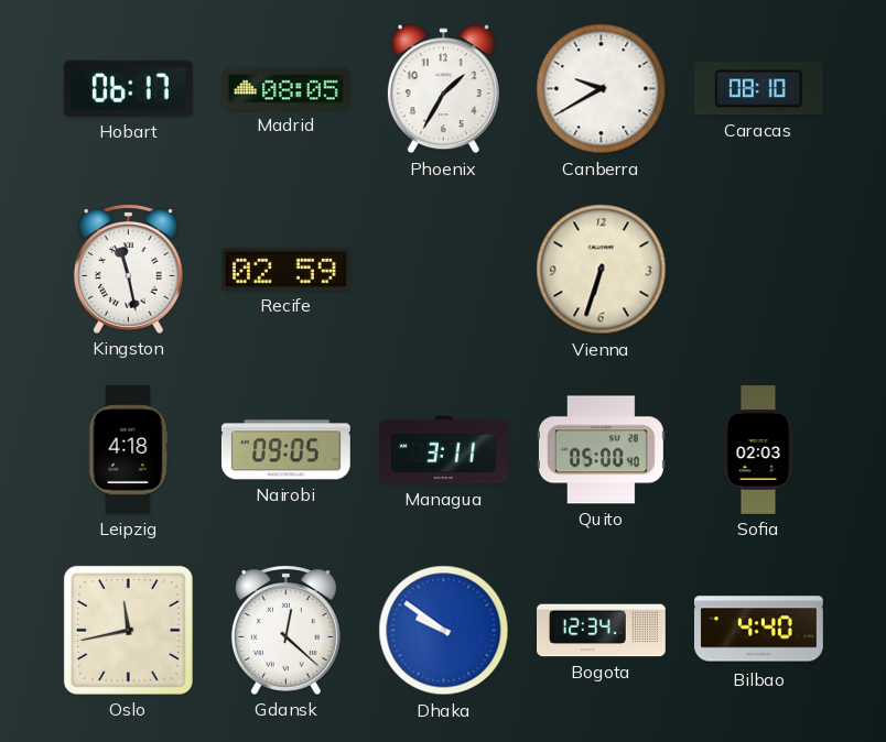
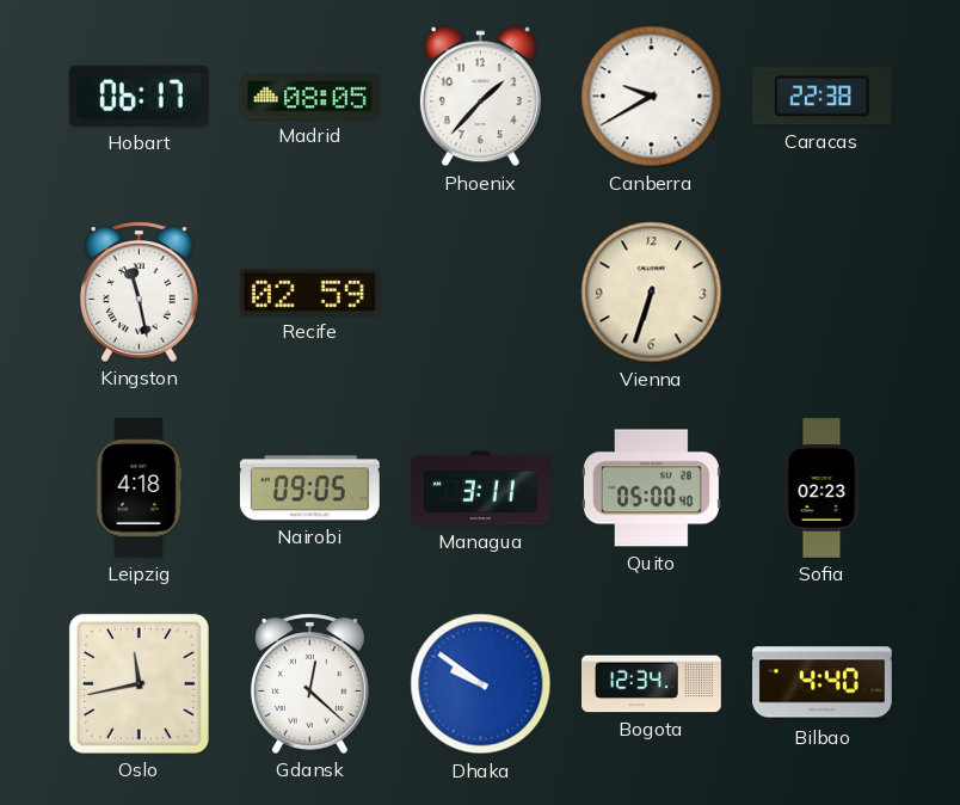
Phoenix: 1:35 -> 1:37 (480, 97)
Caracas: 08:10 -> 22:38 (821, 97)
Sofia: 02:03 -> 02:23 (821, 488)
